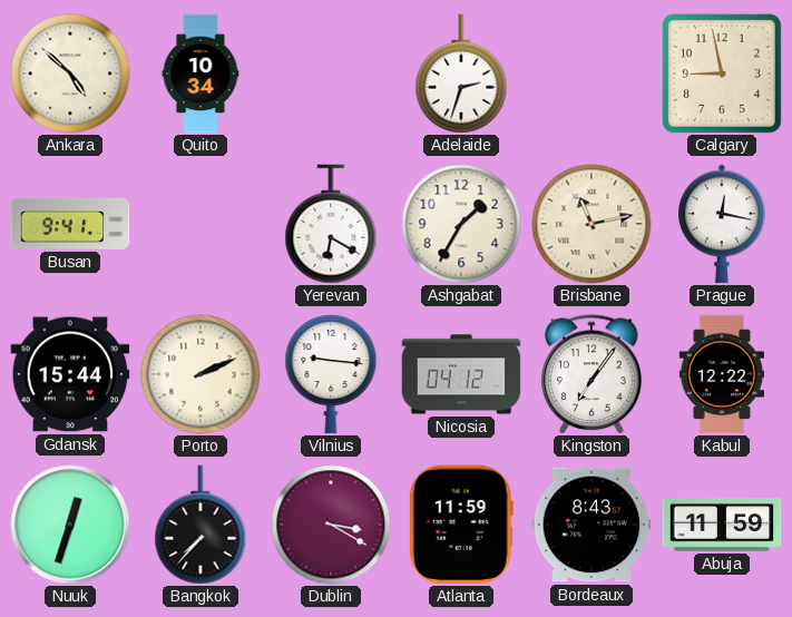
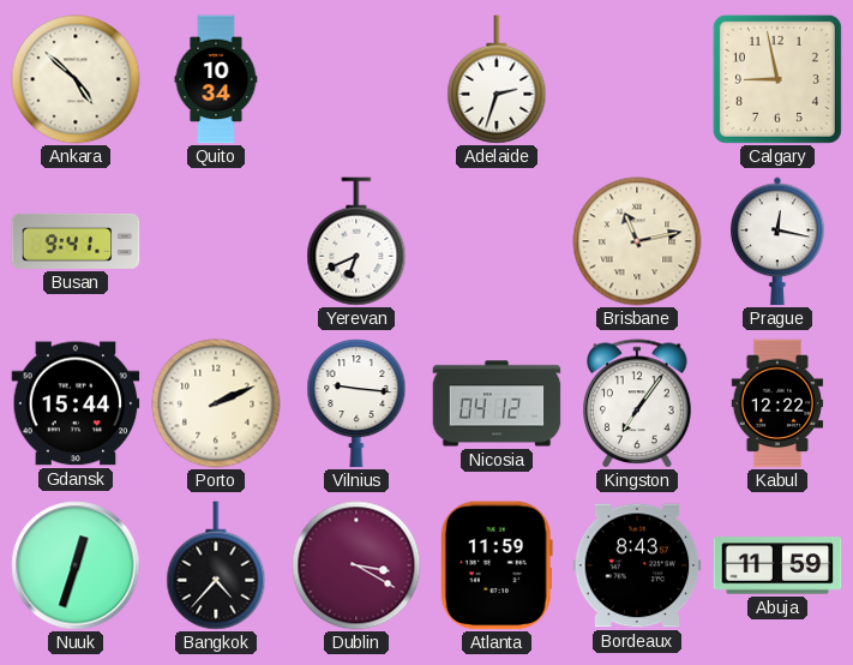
Yerevan: 6:20 -> 6:41 (356, 241)
Ashgabat: 1:35 -> none (461, 224)
Bangkok: 7:37 -> 4:37 (216, 565)
